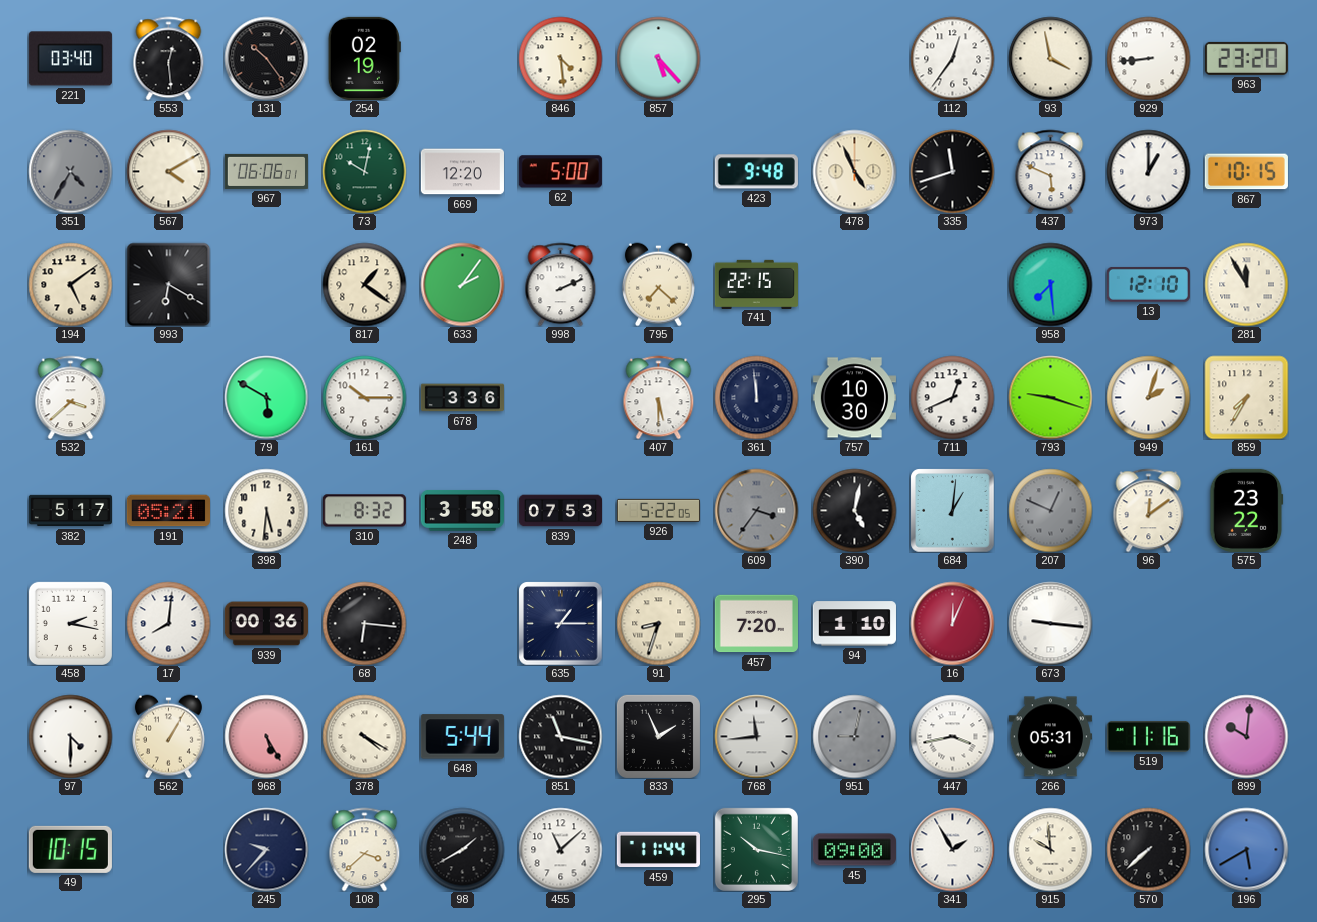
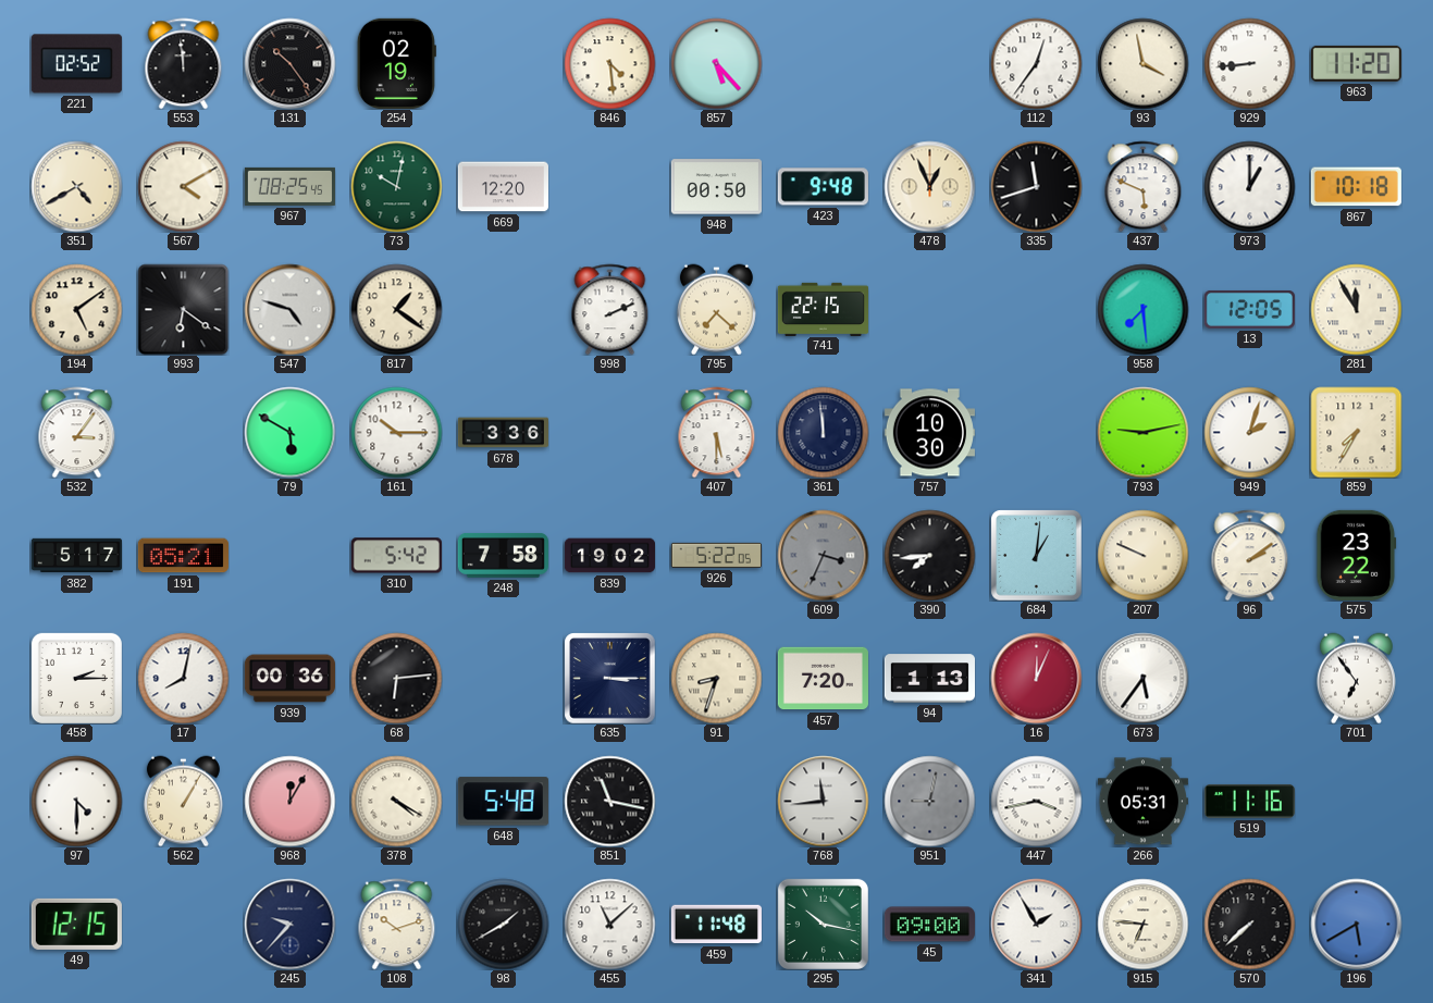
221: 03:40 -> 02:52 (76, 64)
553: 12:29 -> 11:59 (184, 63)
963: 23:20 -> 11:20 (1356, 63)
351: 4:35 -> 4:40 (76, 186)
351 dial: grey -> cream (76, 186)
967: 06:06 -> 08:25 (289, 186)
62: 5:00 -> none (560, 172)
948: none -> 00:50 (716, 187)
478: 4:56 -> 12:56 (929, 186)
867: 10:15 -> 10:18 (1356, 187)
993: 6:20 -> 6:21 (183, 309)
547: none -> 4:48 (289, 309)
633: 2:06 -> none (462, 284)
13: 12:10 -> 12:05 (1249, 309)
532: 3:38 -> 3:06 (77, 432)
711: 12:41 -> none (952, 397)
793: 9:18 -> 9:13 (1142, 432)
398: 5:31 -> none (266, 510)
310: 8:32 -> 5:42 (396, 556)
248: 3:58 -> 7:58 (503, 556)
839: 07:53 -> 19:02 (609, 556)
609: 3:36 -> 3:34 (823, 555)
390: 5:02 -> 7:44 (929, 555)
207: 12:49 -> 9:49 (1142, 555)
207 dial: grey -> cream (1142, 555)
96: 12:09 -> 2:09 (1250, 555)
458: 2:17 -> 2:15 (76, 678)
17: 8:01 -> 8:02 (183, 678)
68: 6:16 -> 6:14 (396, 678)
635: 1:15 -> 3:15 (609, 678)
94: 1:10 -> 1:13 (929, 679)
673: 9:16 -> 5:36 (1142, 678)
701: none -> 6:54 (1356, 678)
968: 5:25 -> 12:05 (289, 801)
648: 5:44 -> 5:48 (503, 802)
833: 1:56 -> none (658, 736)
899: 10:01 -> none (1246, 736)
49: 10:15 -> 12:15 (76, 924)
108: 3:38 -> 10:12 (397, 924)
459: 11:44 -> 11:48 (716, 925)
915: 9:59 -> 6:46 (1142, 924)
